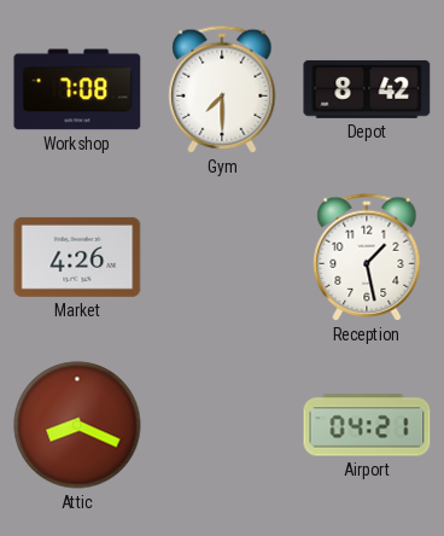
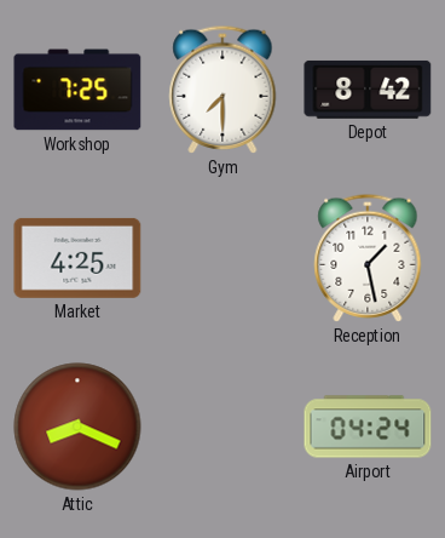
Workshop: 7:08 -> 7:25 (77, 90)
Market: 4:26 -> 4:25 (77, 258)
Airport: 04:21 -> 04:24 (368, 427)
